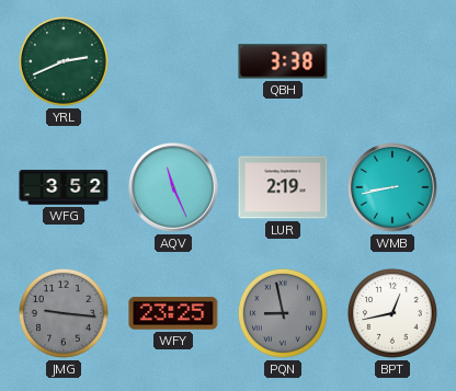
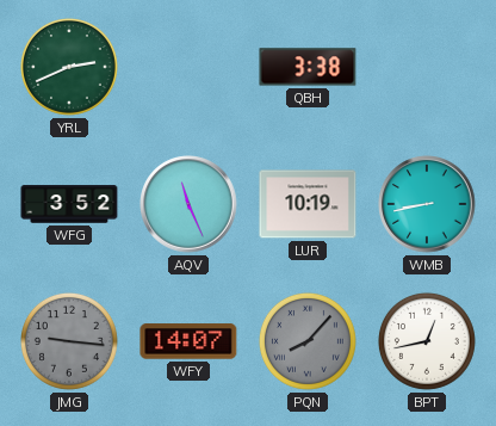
LUR: 2:19 -> 10:19 (308, 204)
WFY: 23:25 -> 14:07 (188, 341)
PQN: 8:58 -> 8:07 (308, 341)
